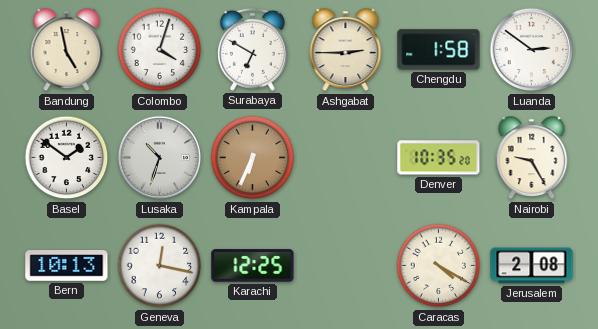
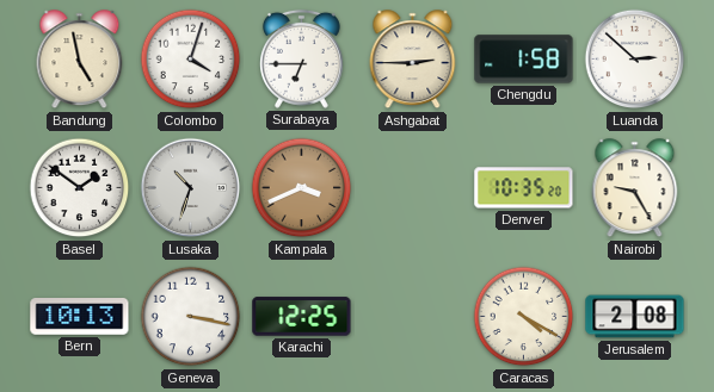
Surabaya: 6:50 -> 6:45 (301, 58)
Luanda: 2:51 -> 2:52 (635, 60)
Kampala: 6:34 -> 3:41 (302, 188)
Geneva: 12:17 -> 3:17 (191, 317)
